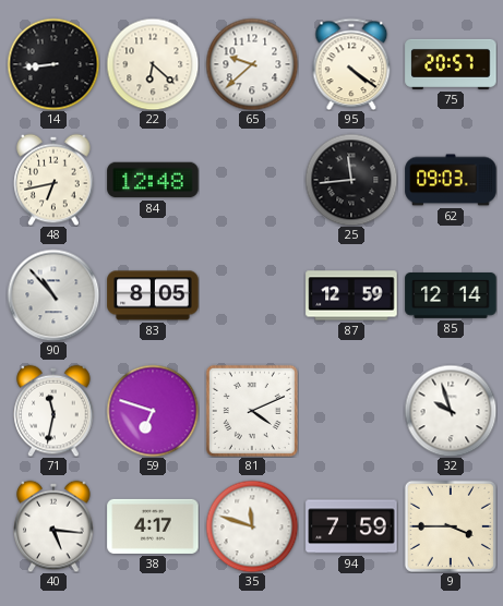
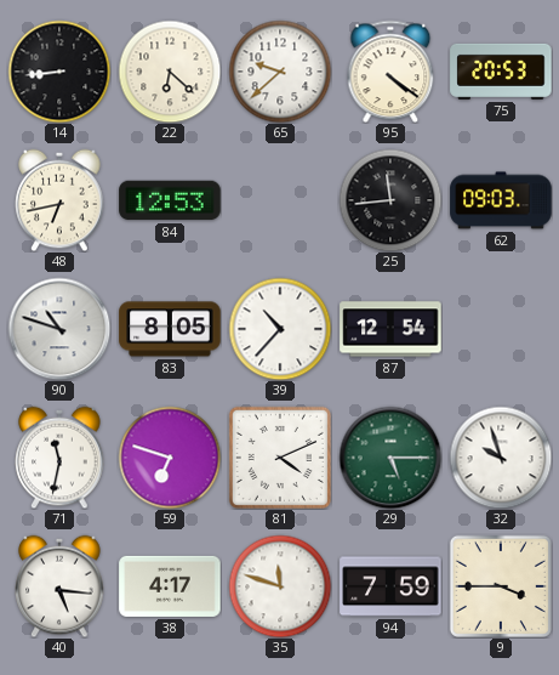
75: 20:57 -> 20:53 (501, 72)
84: 12:48 -> 12:53 (170, 200)
90: 10:53 -> 10:48 (59, 329)
39: none -> 10:37 (280, 329)
87: 12:59 -> 12:54 (390, 329)
85: 12:14 -> none (451, 295)
29: none -> 5:15 (390, 458)
